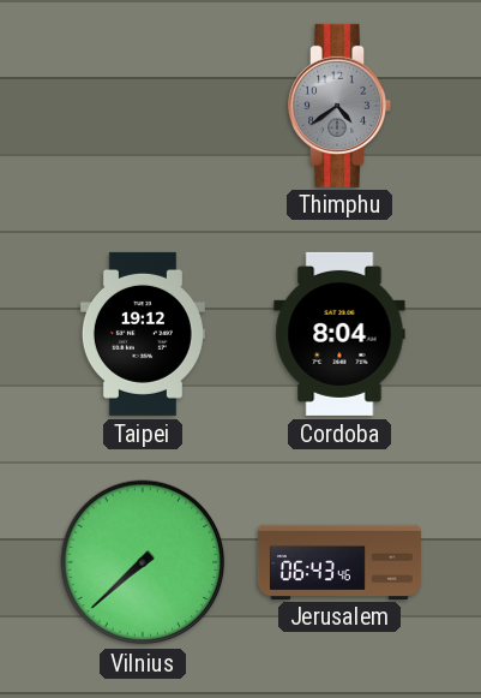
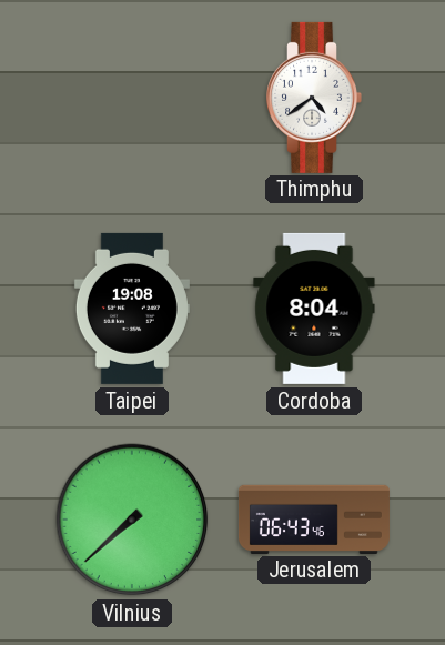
Thimphu dial: grey -> white (314, 98)
Taipei: 19:12 -> 19:08 (132, 309)
